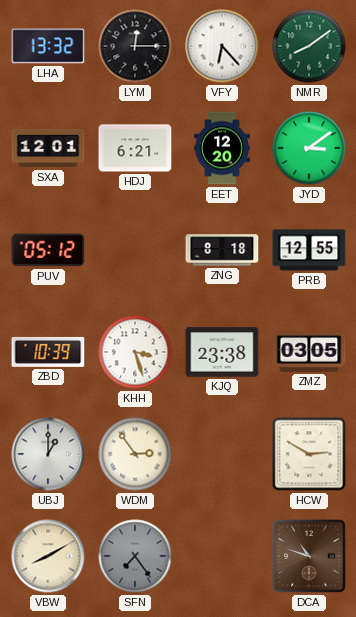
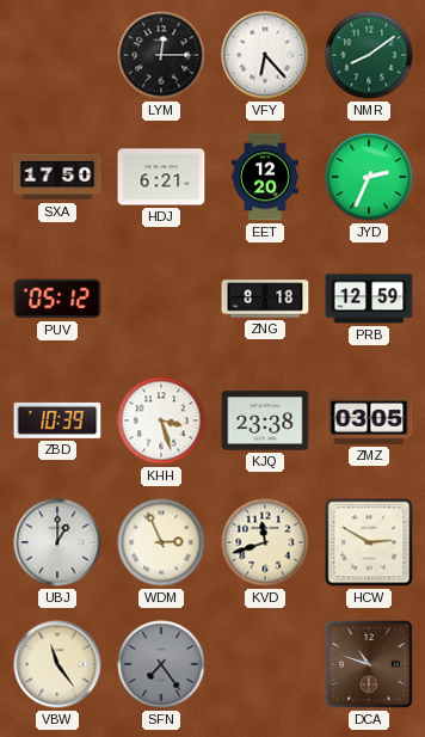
LHA: 13:32 -> none (48, 46)
SXA: 12:01 -> 17:50 (57, 177)
JYD: 3:09 -> 2:34 (369, 177)
PRB: 12:55 -> 12:59 (369, 299)
WDM: 2:54 -> 2:56 (161, 542)
KVD: none -> 11:42 (265, 542)
VBW: 8:10 -> 11:24 (57, 664)
